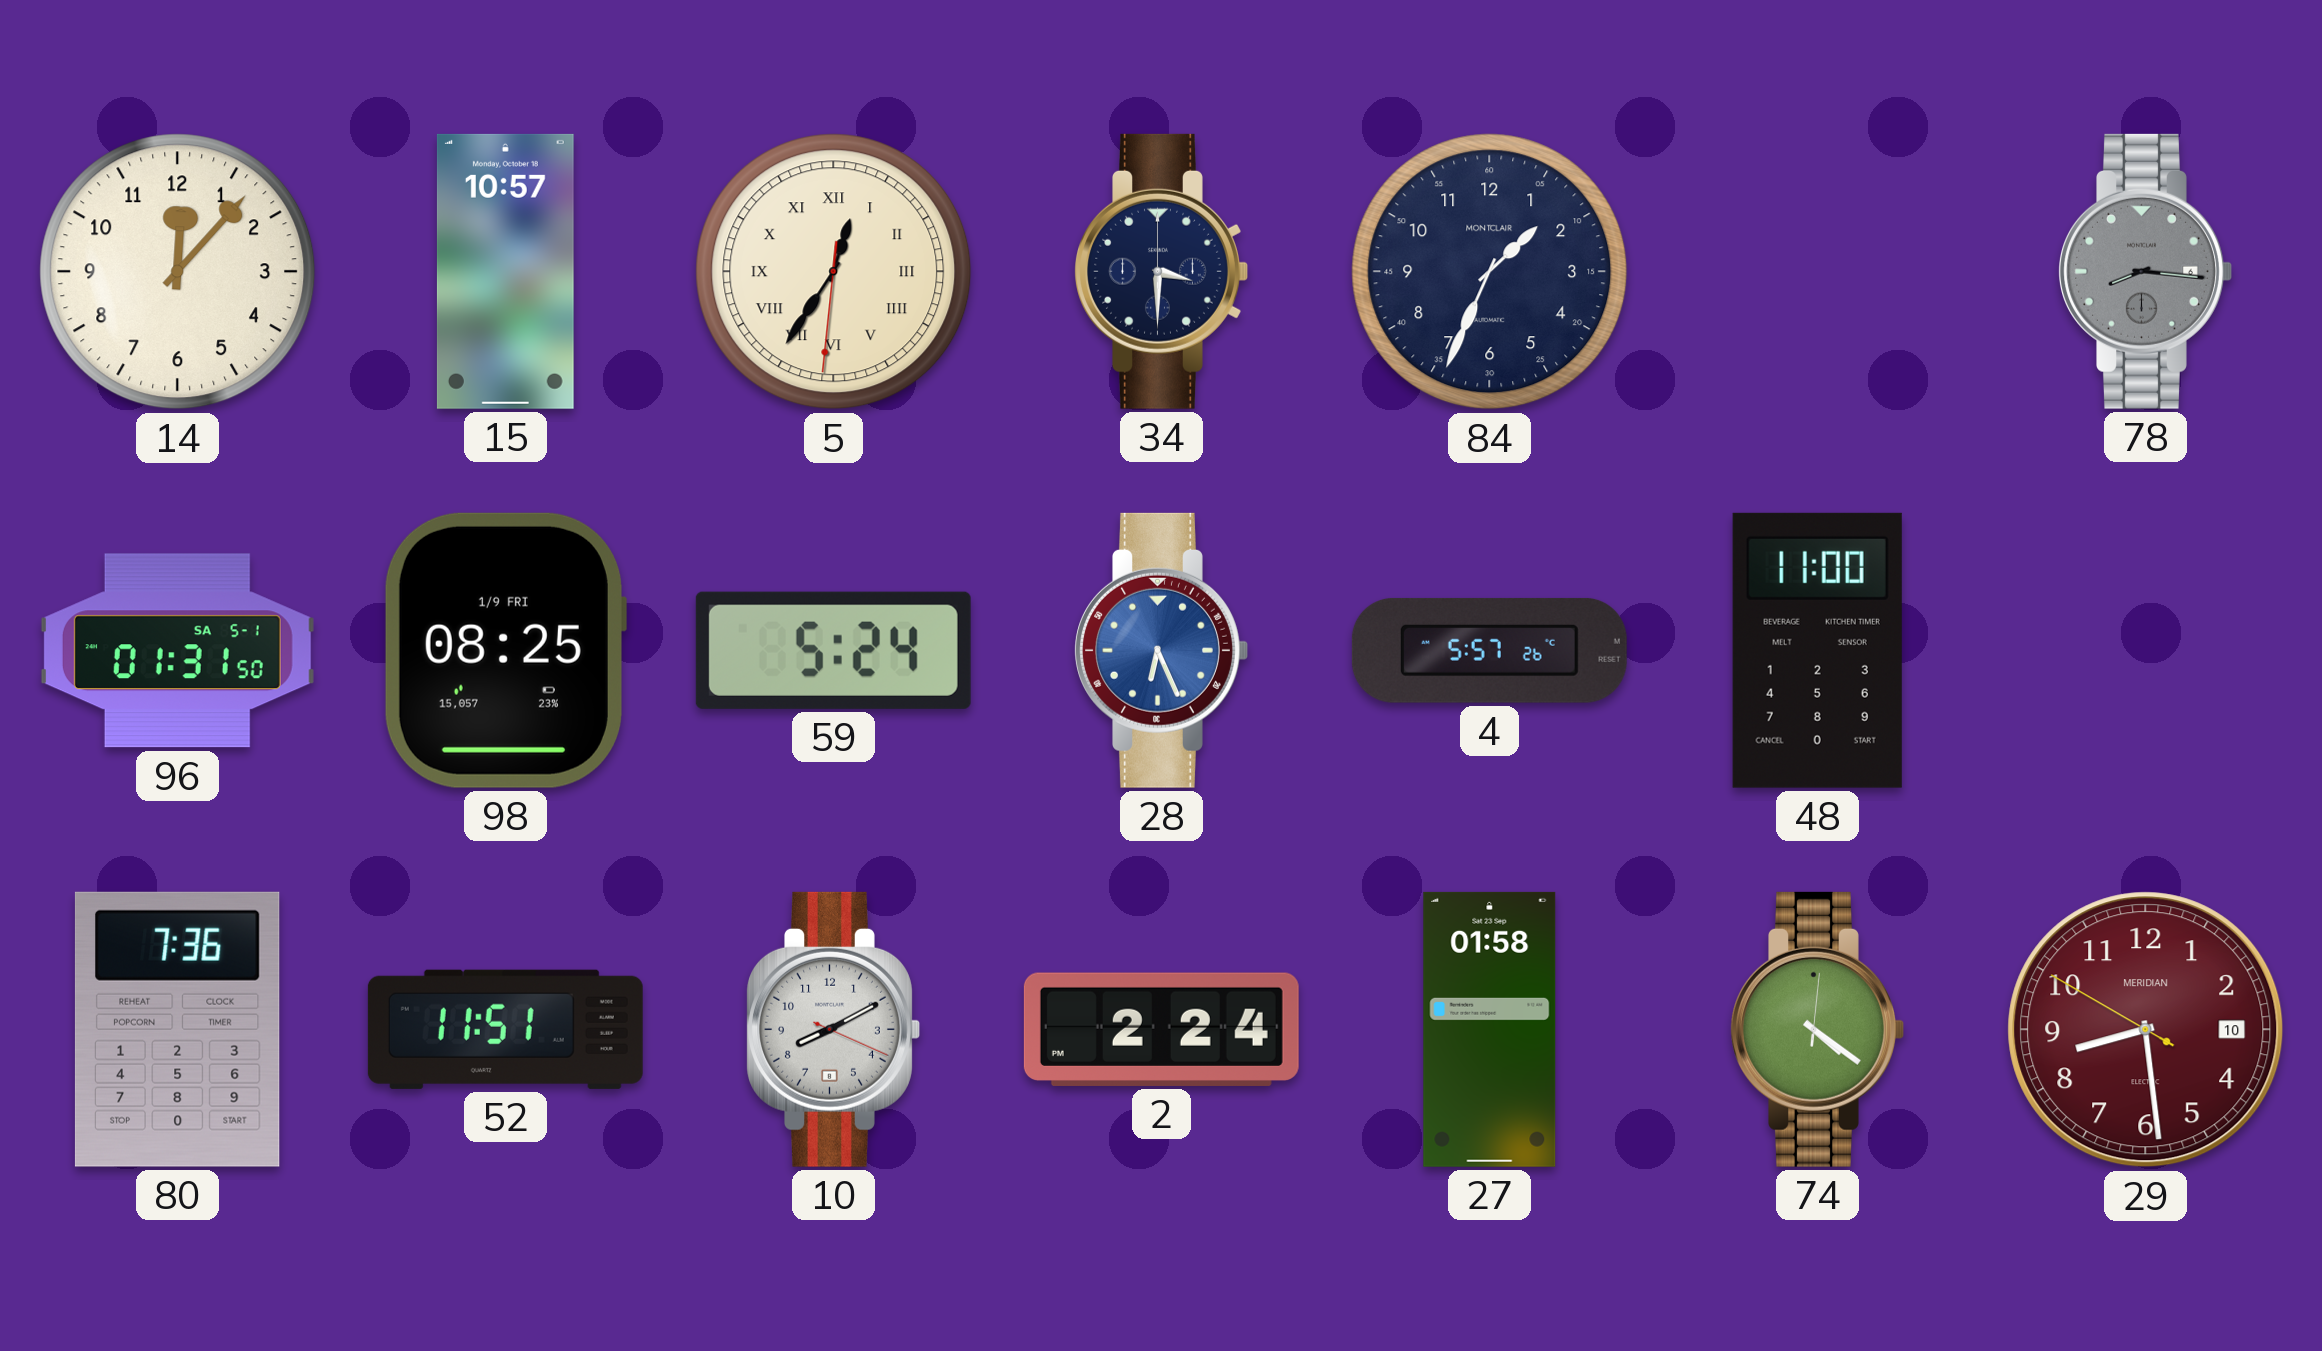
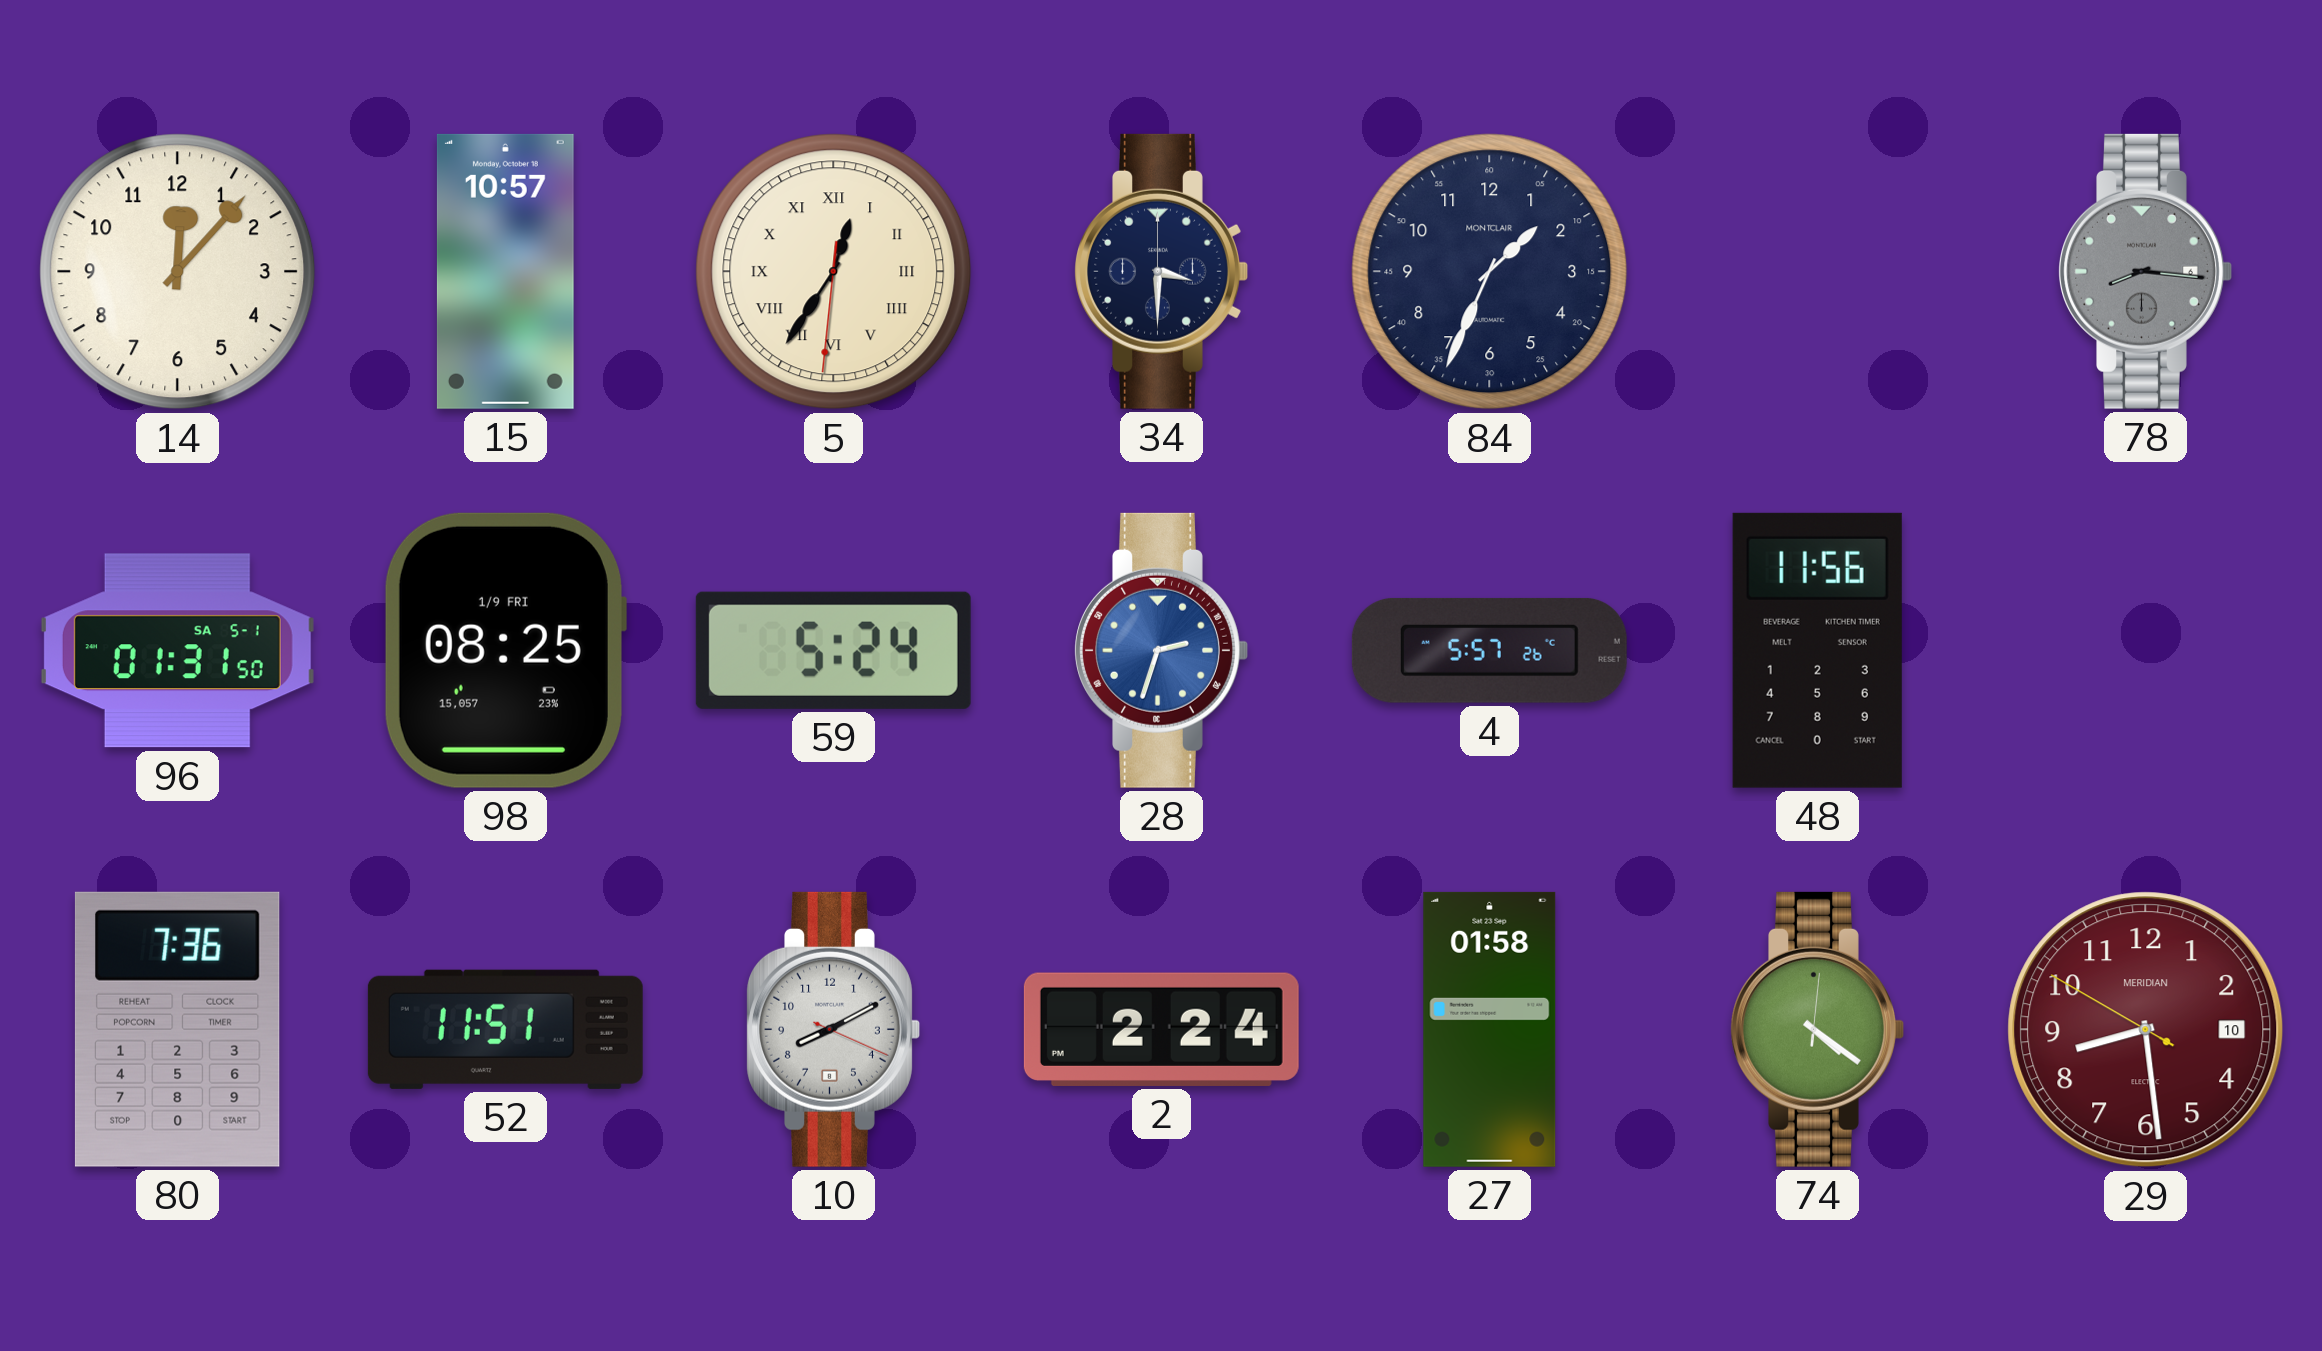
28: 6:26 -> 2:33 (1161, 650)
48: 11:00 -> 11:56 (1817, 650)
